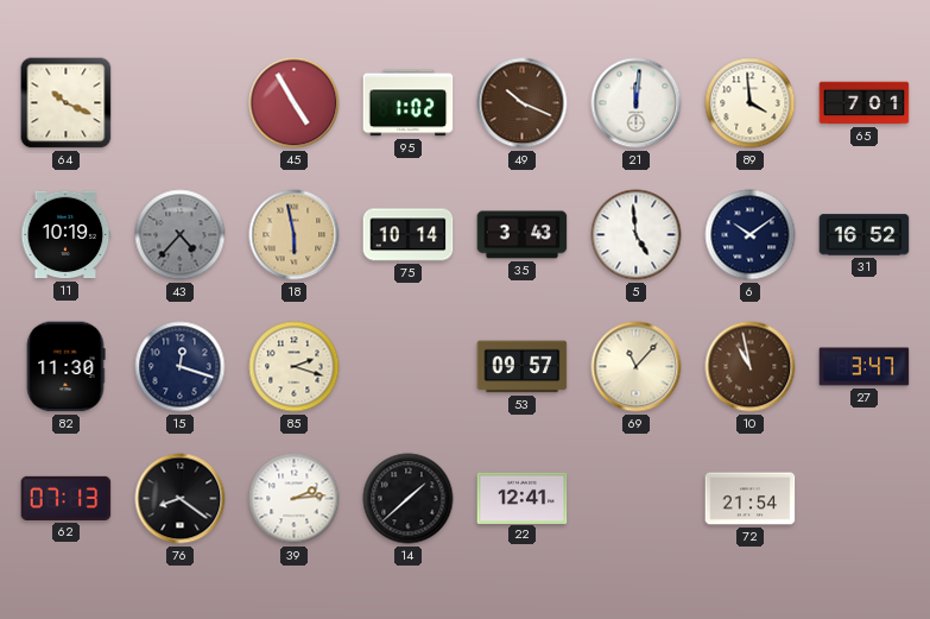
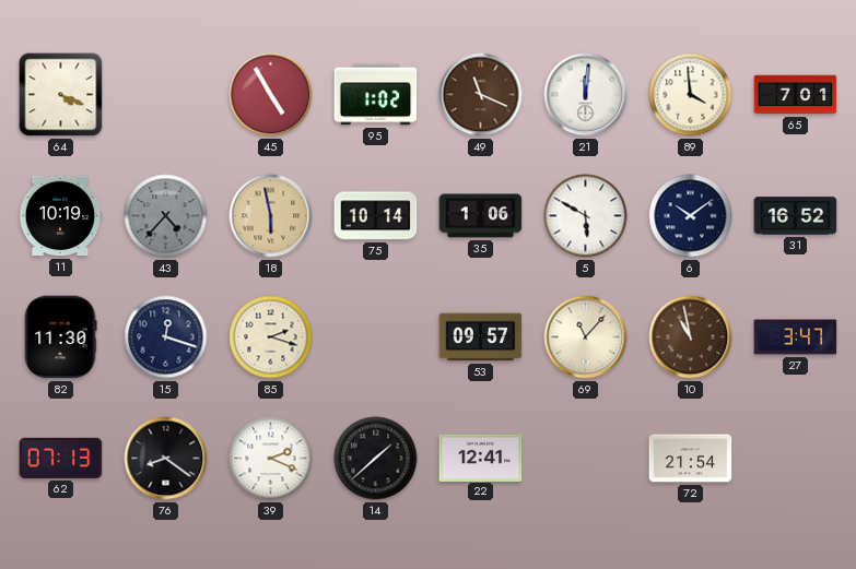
64: 10:19 -> 4:19 (61, 95)
49: 10:19 -> 11:19 (481, 95)
35: 3:43 -> 1:06 (481, 216)
5: 4:59 -> 5:50 (586, 216)
39: 2:14 -> 2:19 (271, 459)
